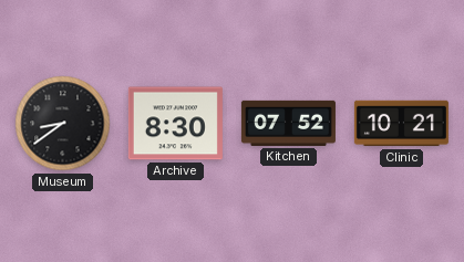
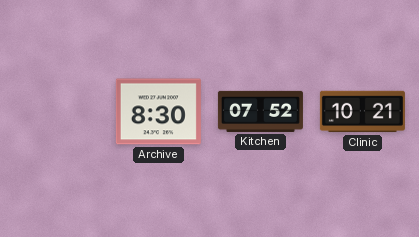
Museum: 8:39 -> none (63, 124)
